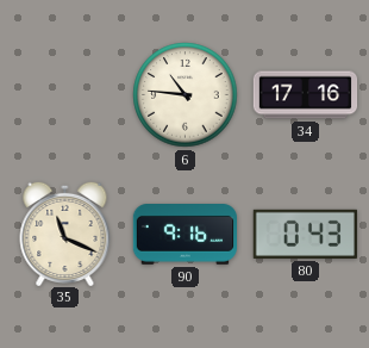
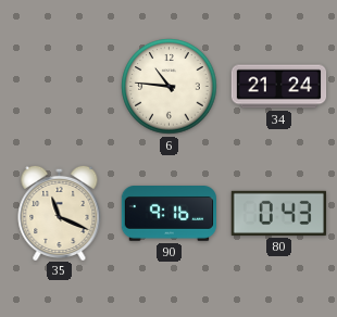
34: 17:16 -> 21:24 (279, 87)
